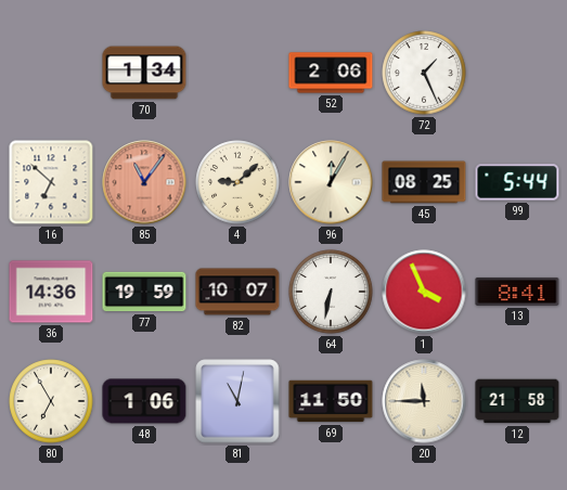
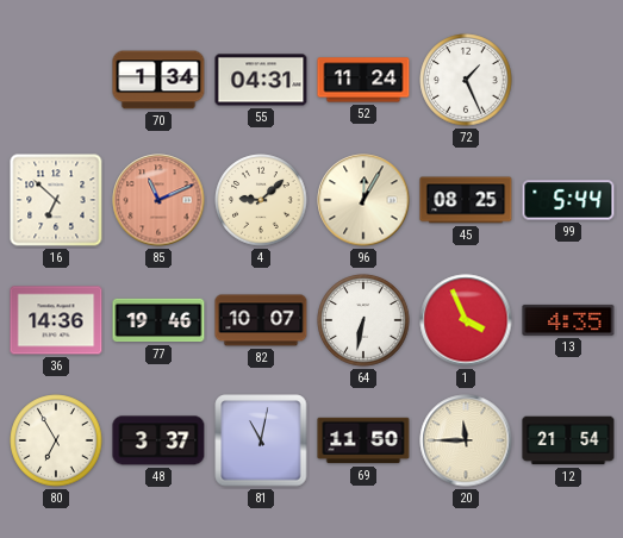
55: none -> 04:31 (261, 80)
52: 2:06 -> 11:24 (363, 80)
85: 11:06 -> 11:11 (158, 200)
77: 19:59 -> 19:46 (158, 320)
13: 8:41 -> 4:35 (568, 320)
48: 1:06 -> 3:37 (158, 440)
12: 21:58 -> 21:54 (568, 440)
